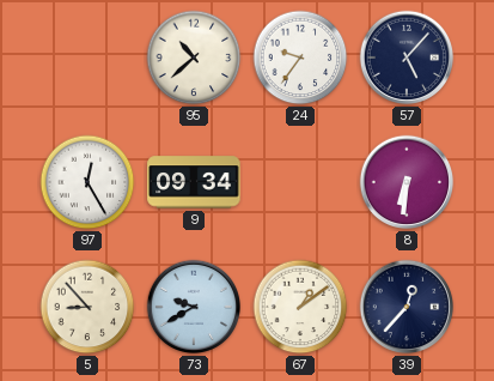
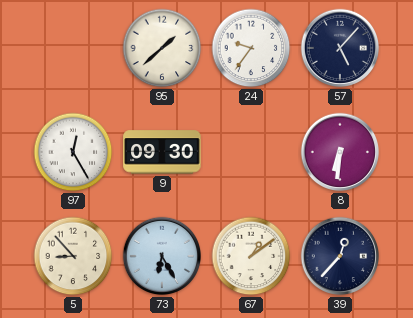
95: 10:38 -> 1:38 (162, 48)
9: 09:34 -> 09:30 (162, 152)
73: 9:40 -> 6:25 (162, 256)
